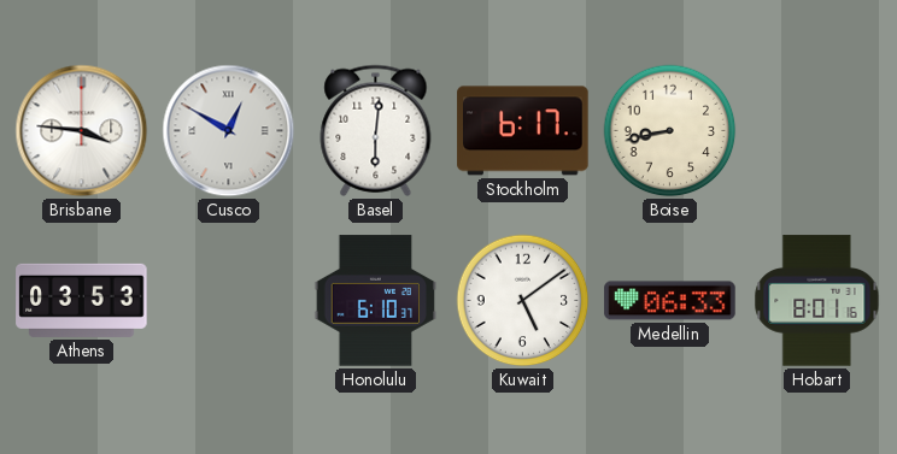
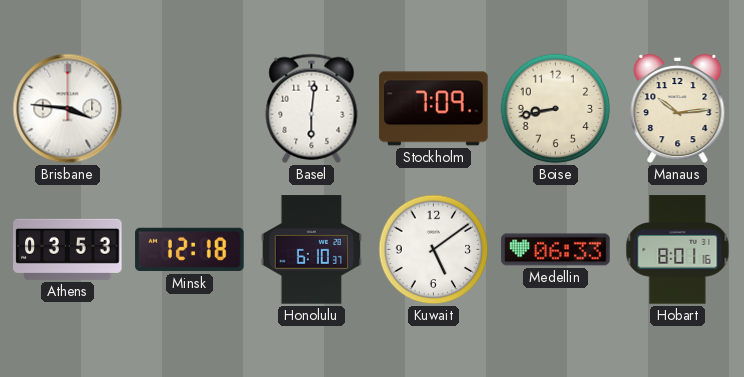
Cusco: 12:50 -> none (229, 131)
Stockholm: 6:17 -> 7:09 (434, 109)
Manaus: none -> 10:14 (678, 109)
Minsk: none -> 12:18 (190, 250)
